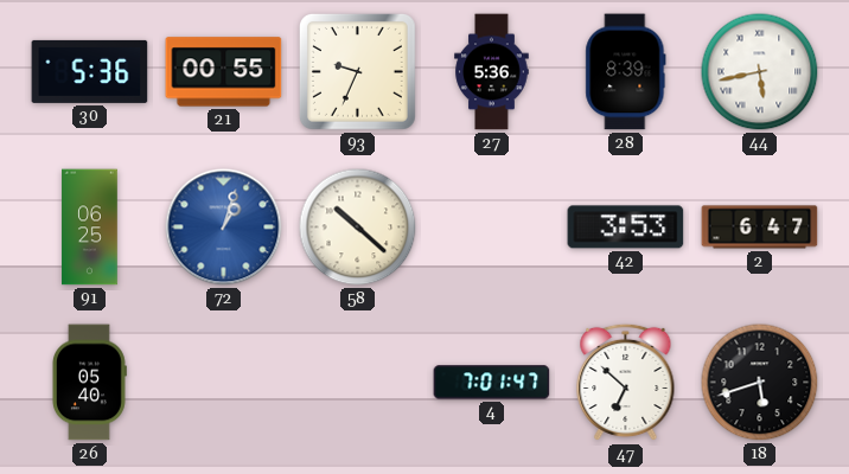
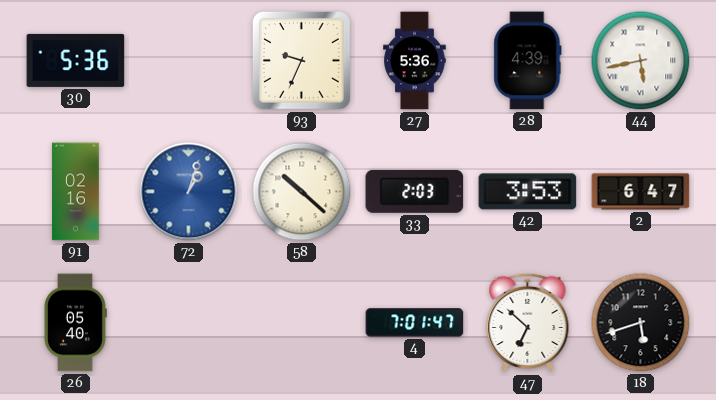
21: 00:55 -> none (224, 72)
28: 8:39 -> 4:39 (528, 61)
91: 06:25 -> 02:16 (76, 192)
33: none -> 2:03 (415, 191)
